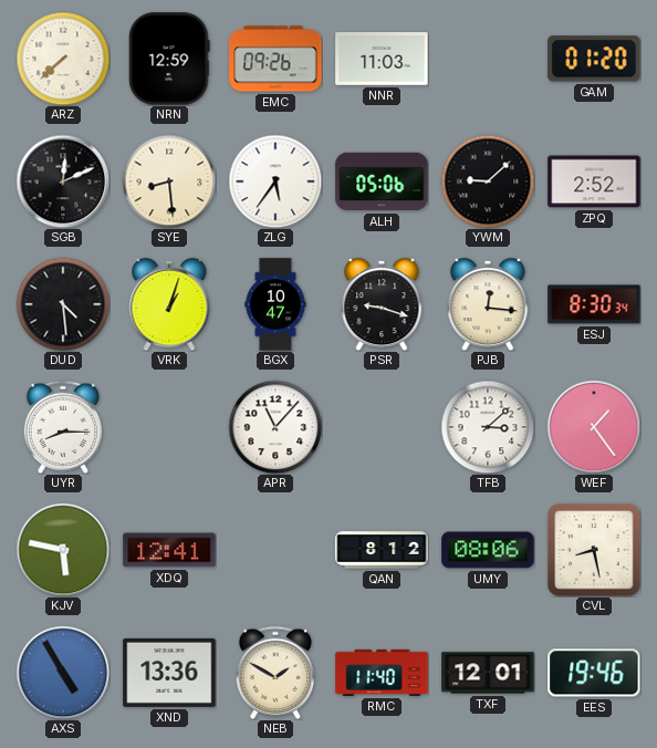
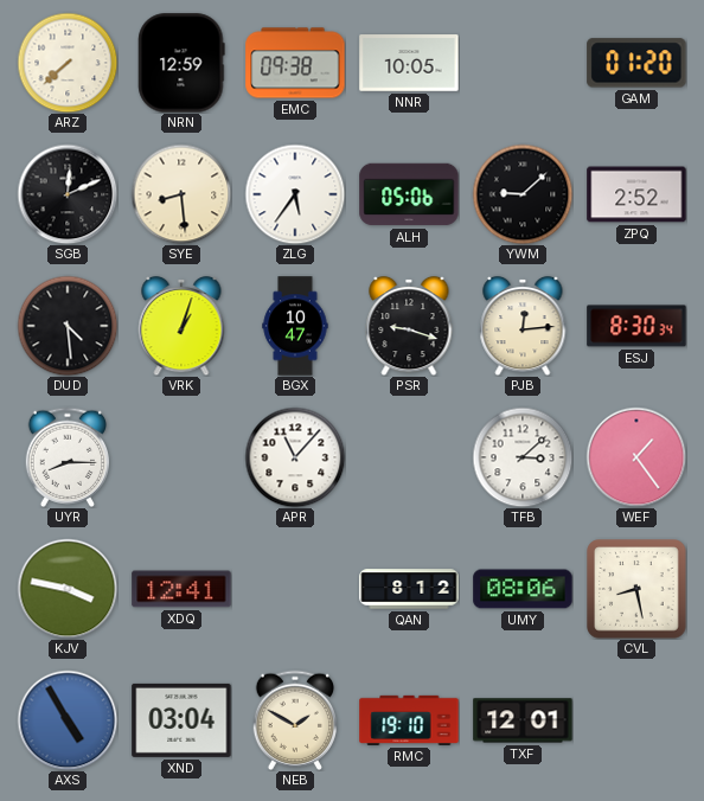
EMC: 09:26 -> 09:38 (295, 63)
NNR: 11:03 -> 10:05 (409, 63)
PJB: 12:16 -> 12:14 (523, 326)
KJV: 5:47 -> 3:47 (68, 589)
XND: 13:36 -> 03:04 (181, 720)
RMC: 11:40 -> 19:10 (409, 720)
EES: 19:46 -> none (594, 673)
